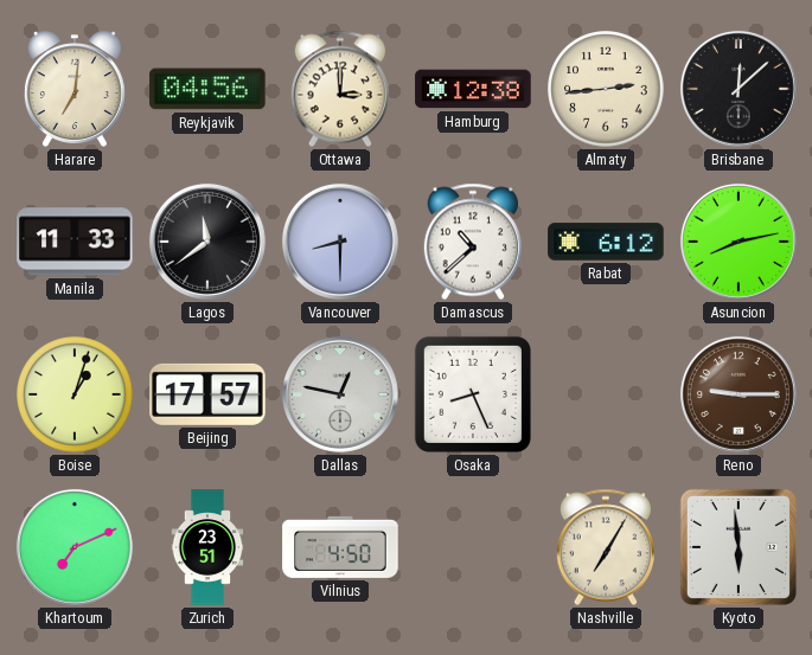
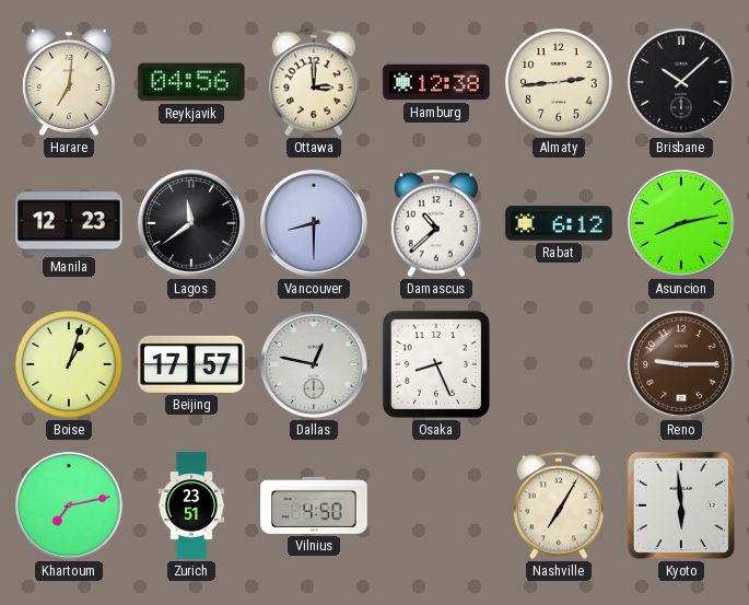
Brisbane: 12:08 -> 10:08 (681, 82)
Manila: 11:33 -> 12:23 (69, 223)
Khartoum: 7:11 -> 7:13 (69, 505)
